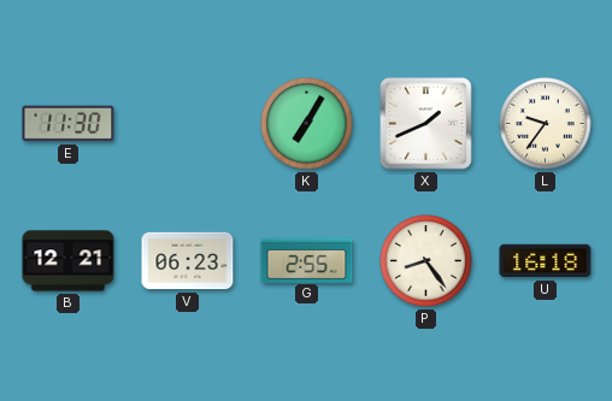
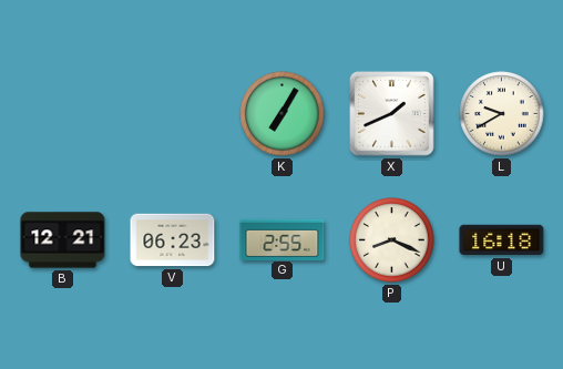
E: 11:30 -> none (69, 124)
L: 9:36 -> 9:40 (502, 114)
P: 8:24 -> 8:19 (392, 240)
